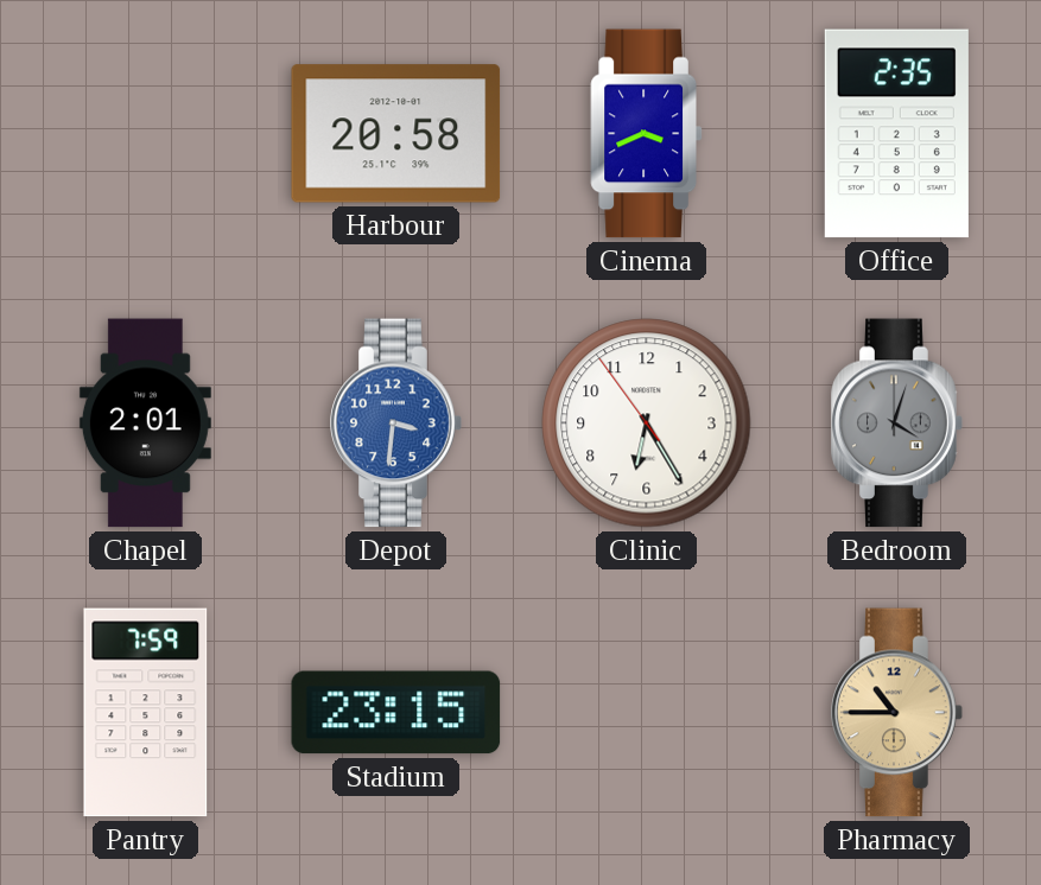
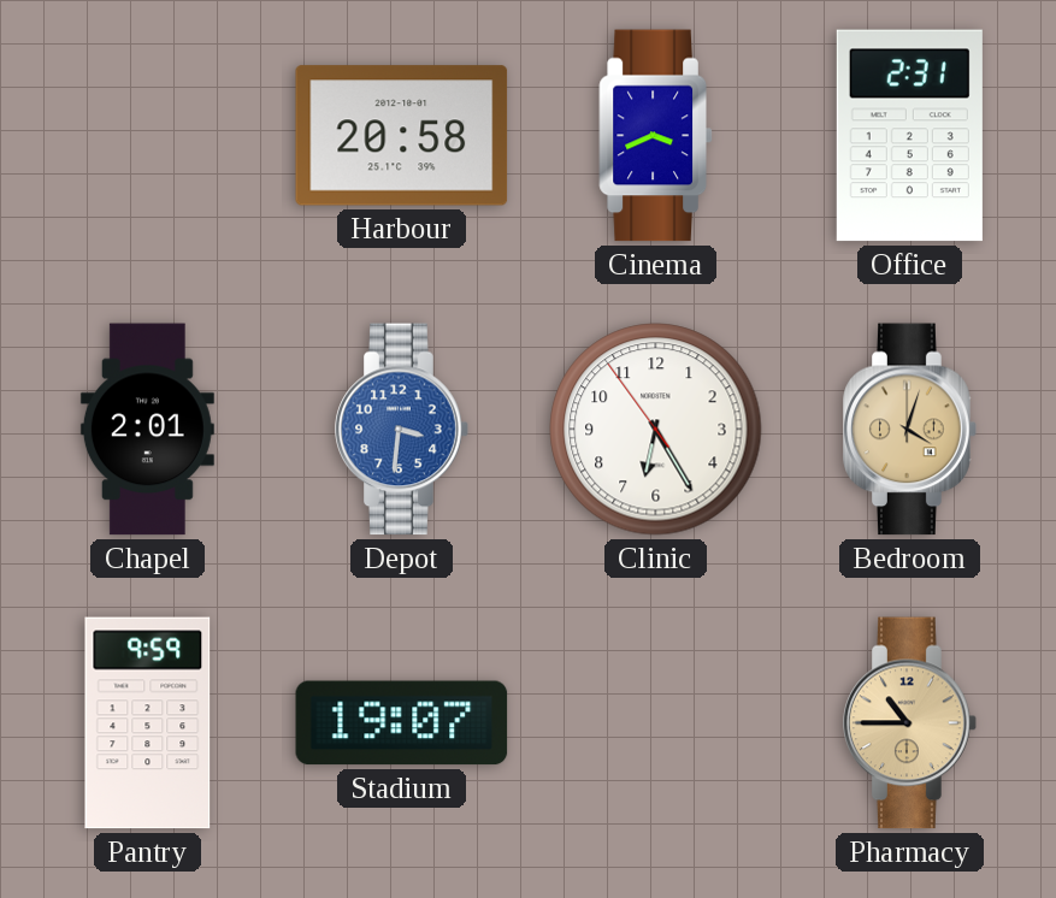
Office: 2:35 -> 2:31 (909, 136)
Bedroom dial: grey -> champagne (910, 430)
Pantry: 7:59 -> 9:59 (148, 723)
Stadium: 23:15 -> 19:07 (402, 723)
